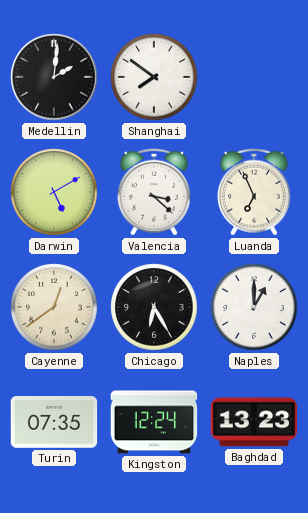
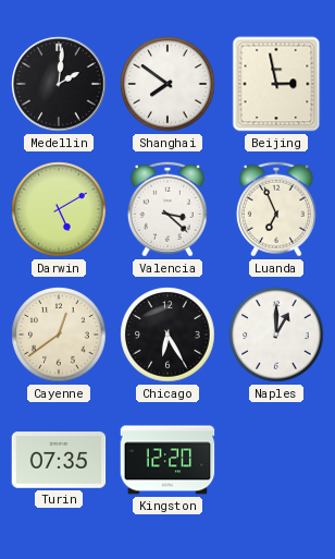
Beijing: none -> 2:58 (276, 84)
Kingston: 12:24 -> 12:20 (167, 460)
Baghdad: 13:23 -> none (254, 422)
